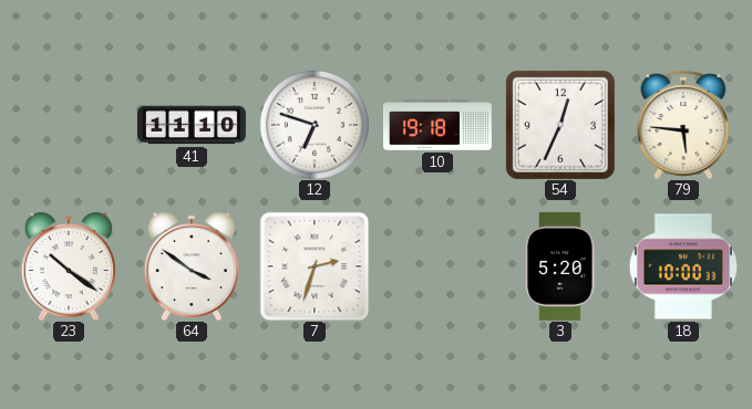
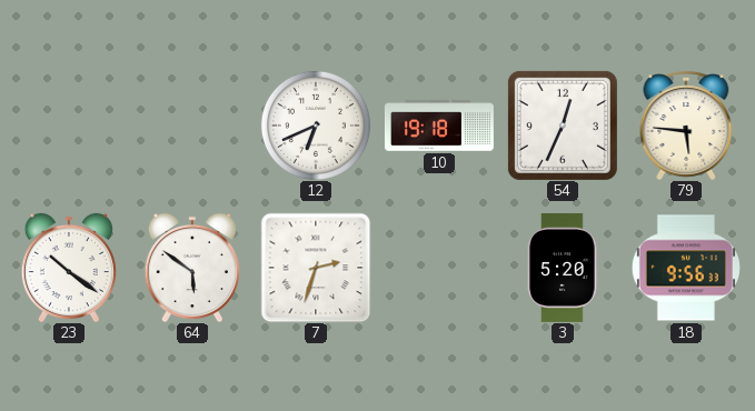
41: 11:10 -> none (192, 125)
12: 6:48 -> 6:41 (316, 126)
64: 3:51 -> 5:51 (192, 268)
18: 10:00 -> 9:56 (686, 268)
